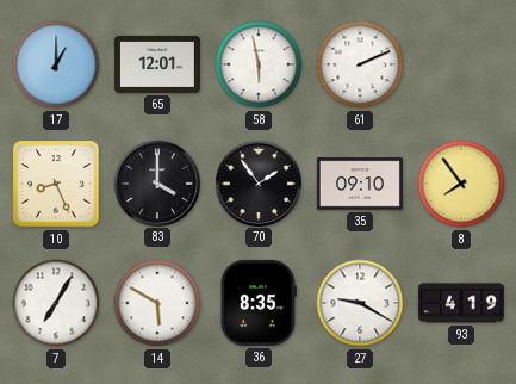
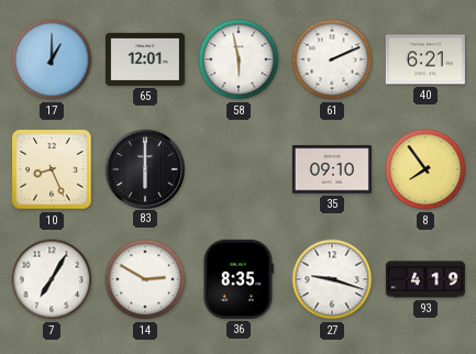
40: none -> 6:21 (425, 59)
83: 4:00 -> 6:00 (144, 168)
70: 1:54 -> none (257, 182)
14: 5:50 -> 2:50 (145, 279)
27: 9:20 -> 9:18 (332, 279)
